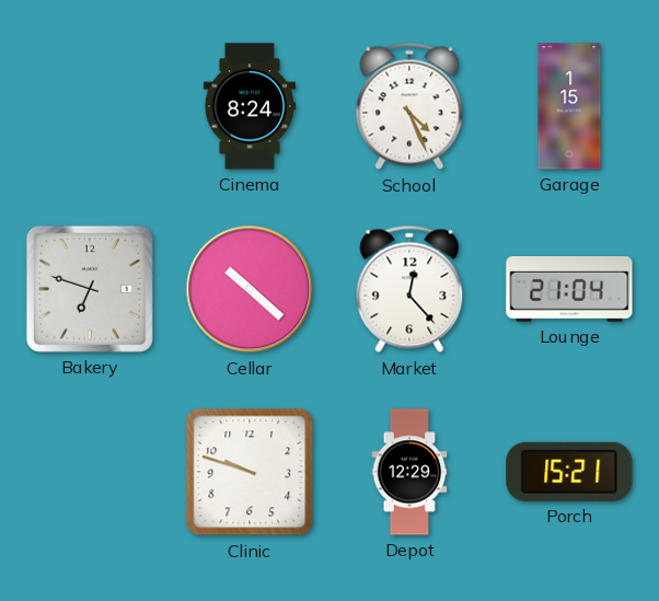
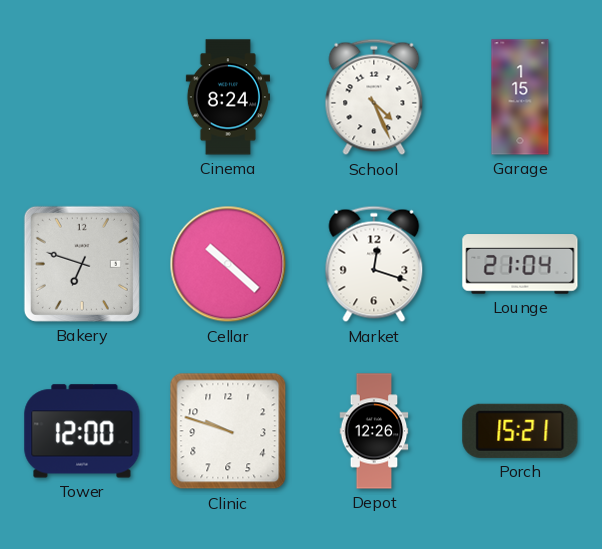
Market: 12:23 -> 12:18 (374, 264)
Tower: none -> 12:00 (82, 431)
Depot: 12:29 -> 12:26 (374, 431)
